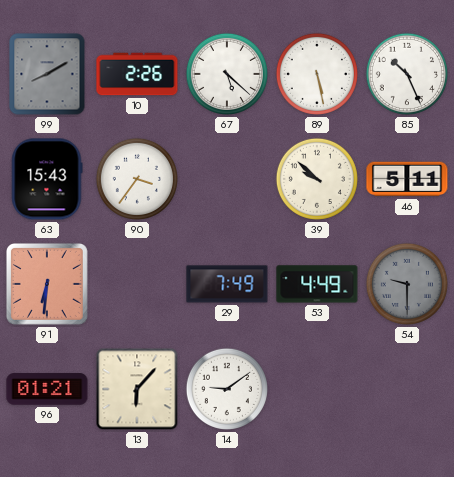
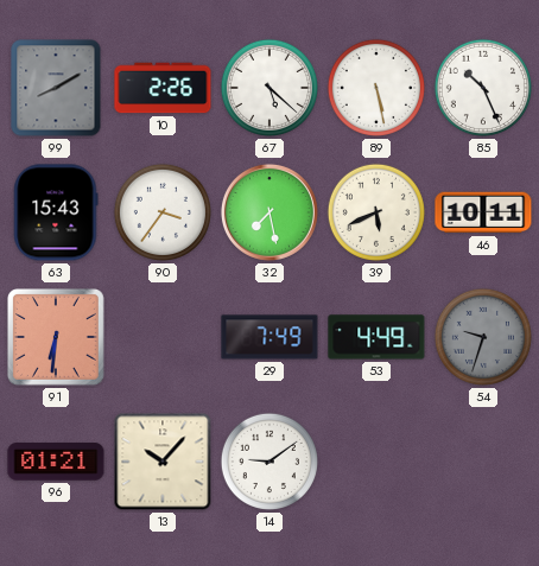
32: none -> 7:28 (269, 212)
39: 9:52 -> 5:41 (376, 212)
46: 5:11 -> 10:11 (483, 212)
54: 9:30 -> 9:33 (483, 337)
13: 6:07 -> 10:07 (163, 462)
